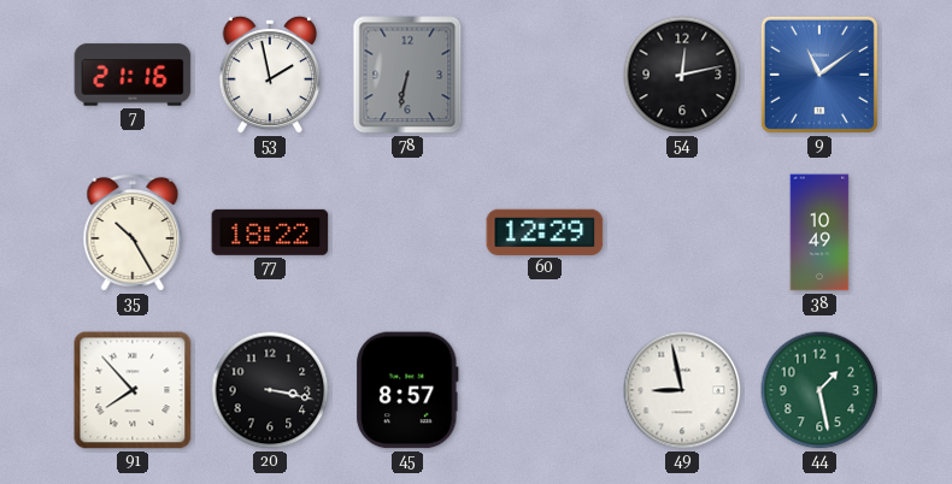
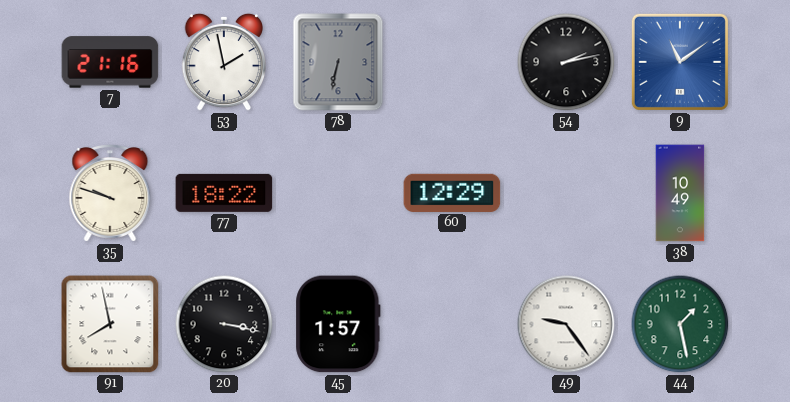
54: 12:13 -> 2:13 (566, 62)
35: 10:25 -> 9:48 (110, 194)
91: 7:53 -> 7:58 (110, 324)
45: 8:57 -> 1:57 (338, 324)
49: 8:58 -> 9:24 (566, 324)
